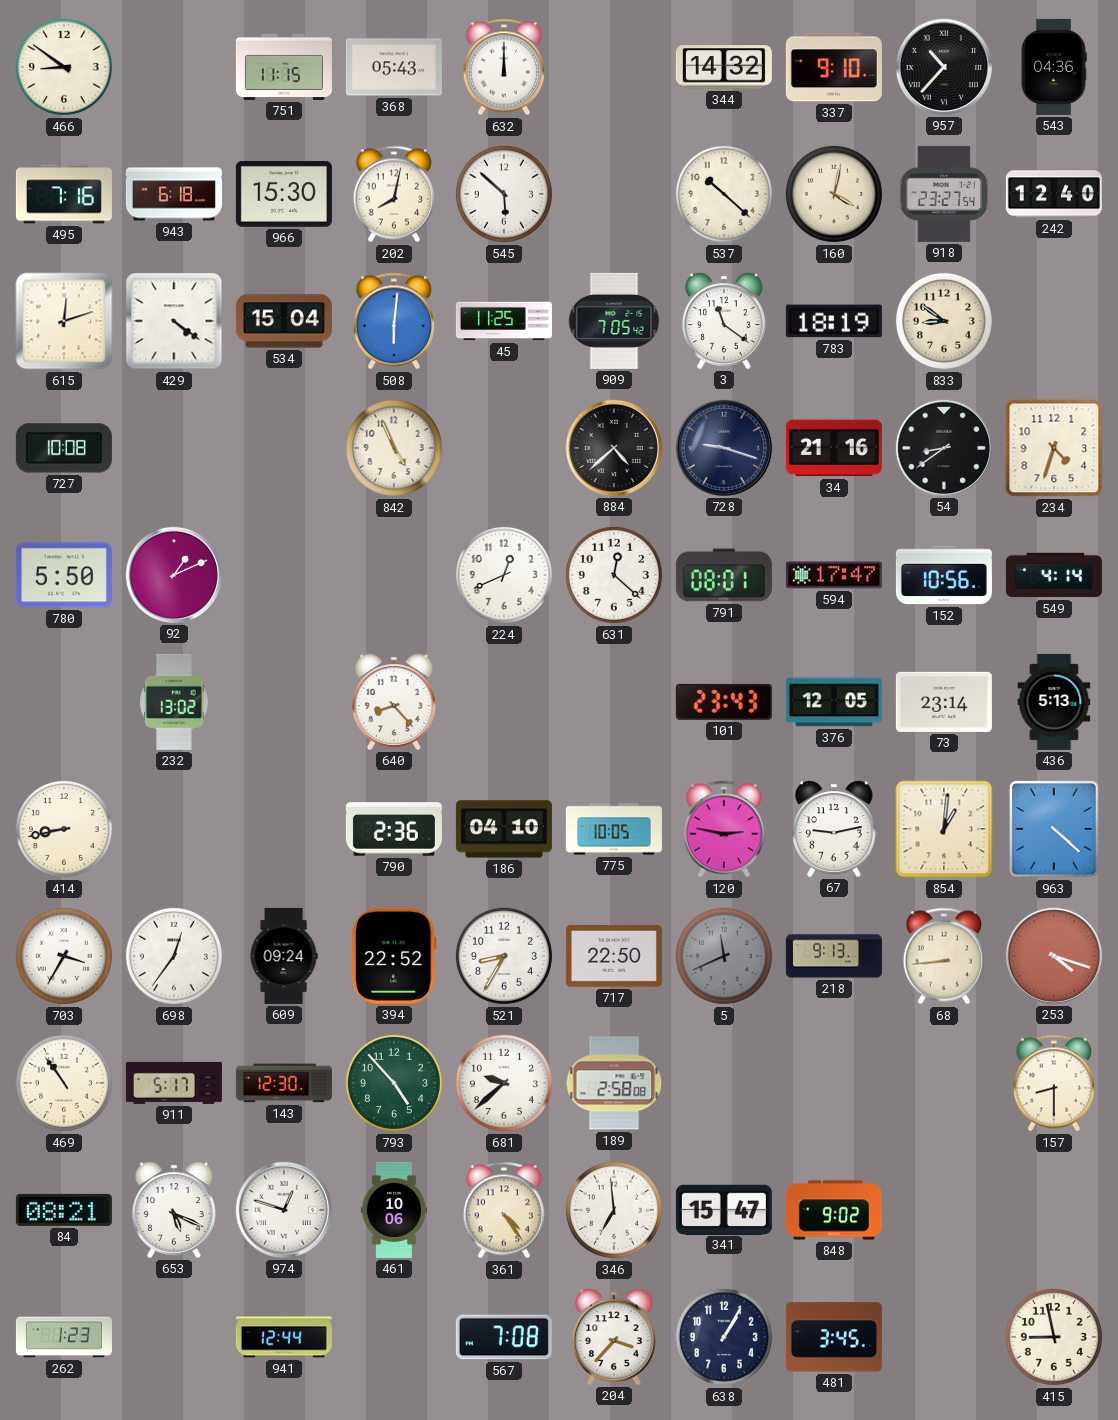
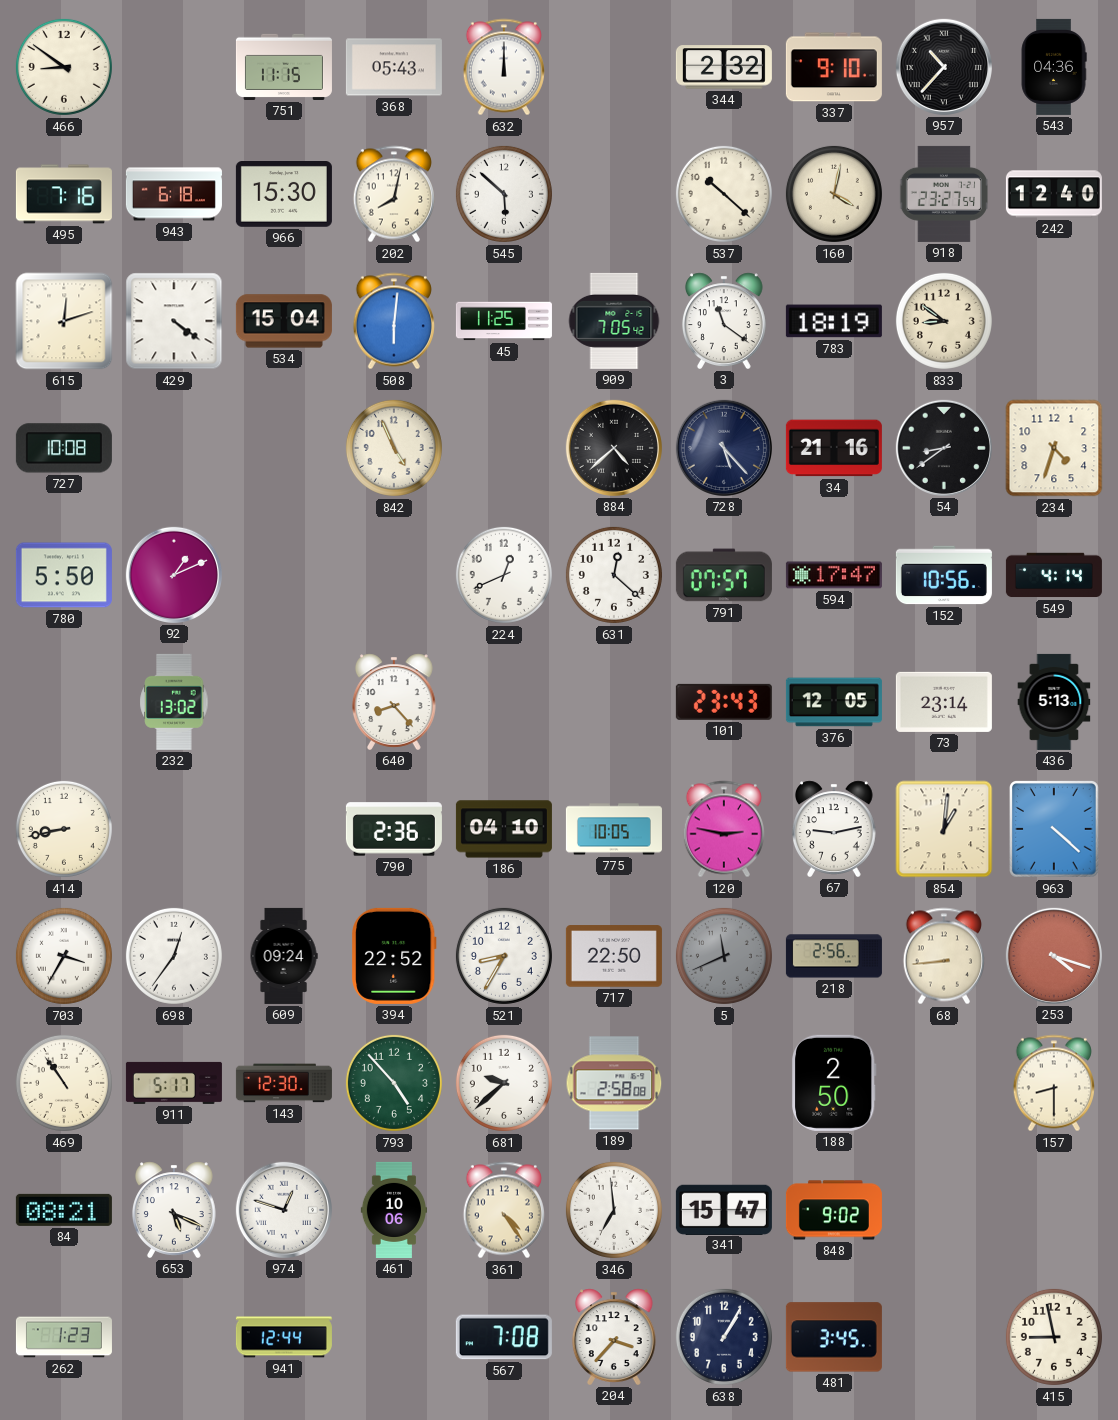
344: 14:32 -> 2:32 (724, 67)
728: 9:18 -> 5:23 (724, 448)
791: 08:01 -> 07:57 (724, 575)
218: 9:13 -> 2:56 (834, 956)
188: none -> 2:50 (834, 1083)
